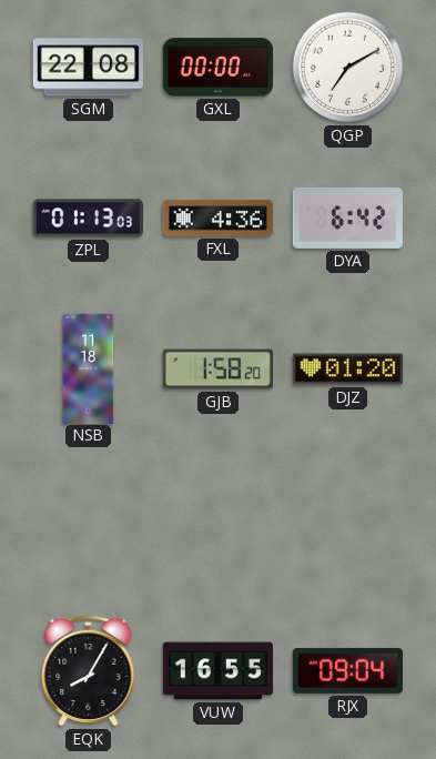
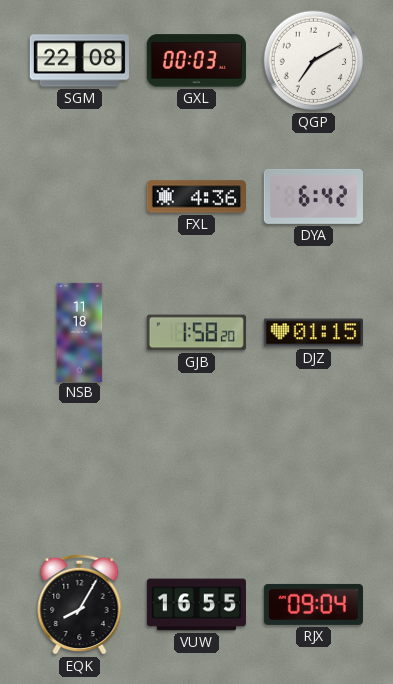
GXL: 00:00 -> 00:03 (196, 61)
ZPL: 01:13 -> none (88, 219)
DJZ: 01:20 -> 01:15 (313, 333)
